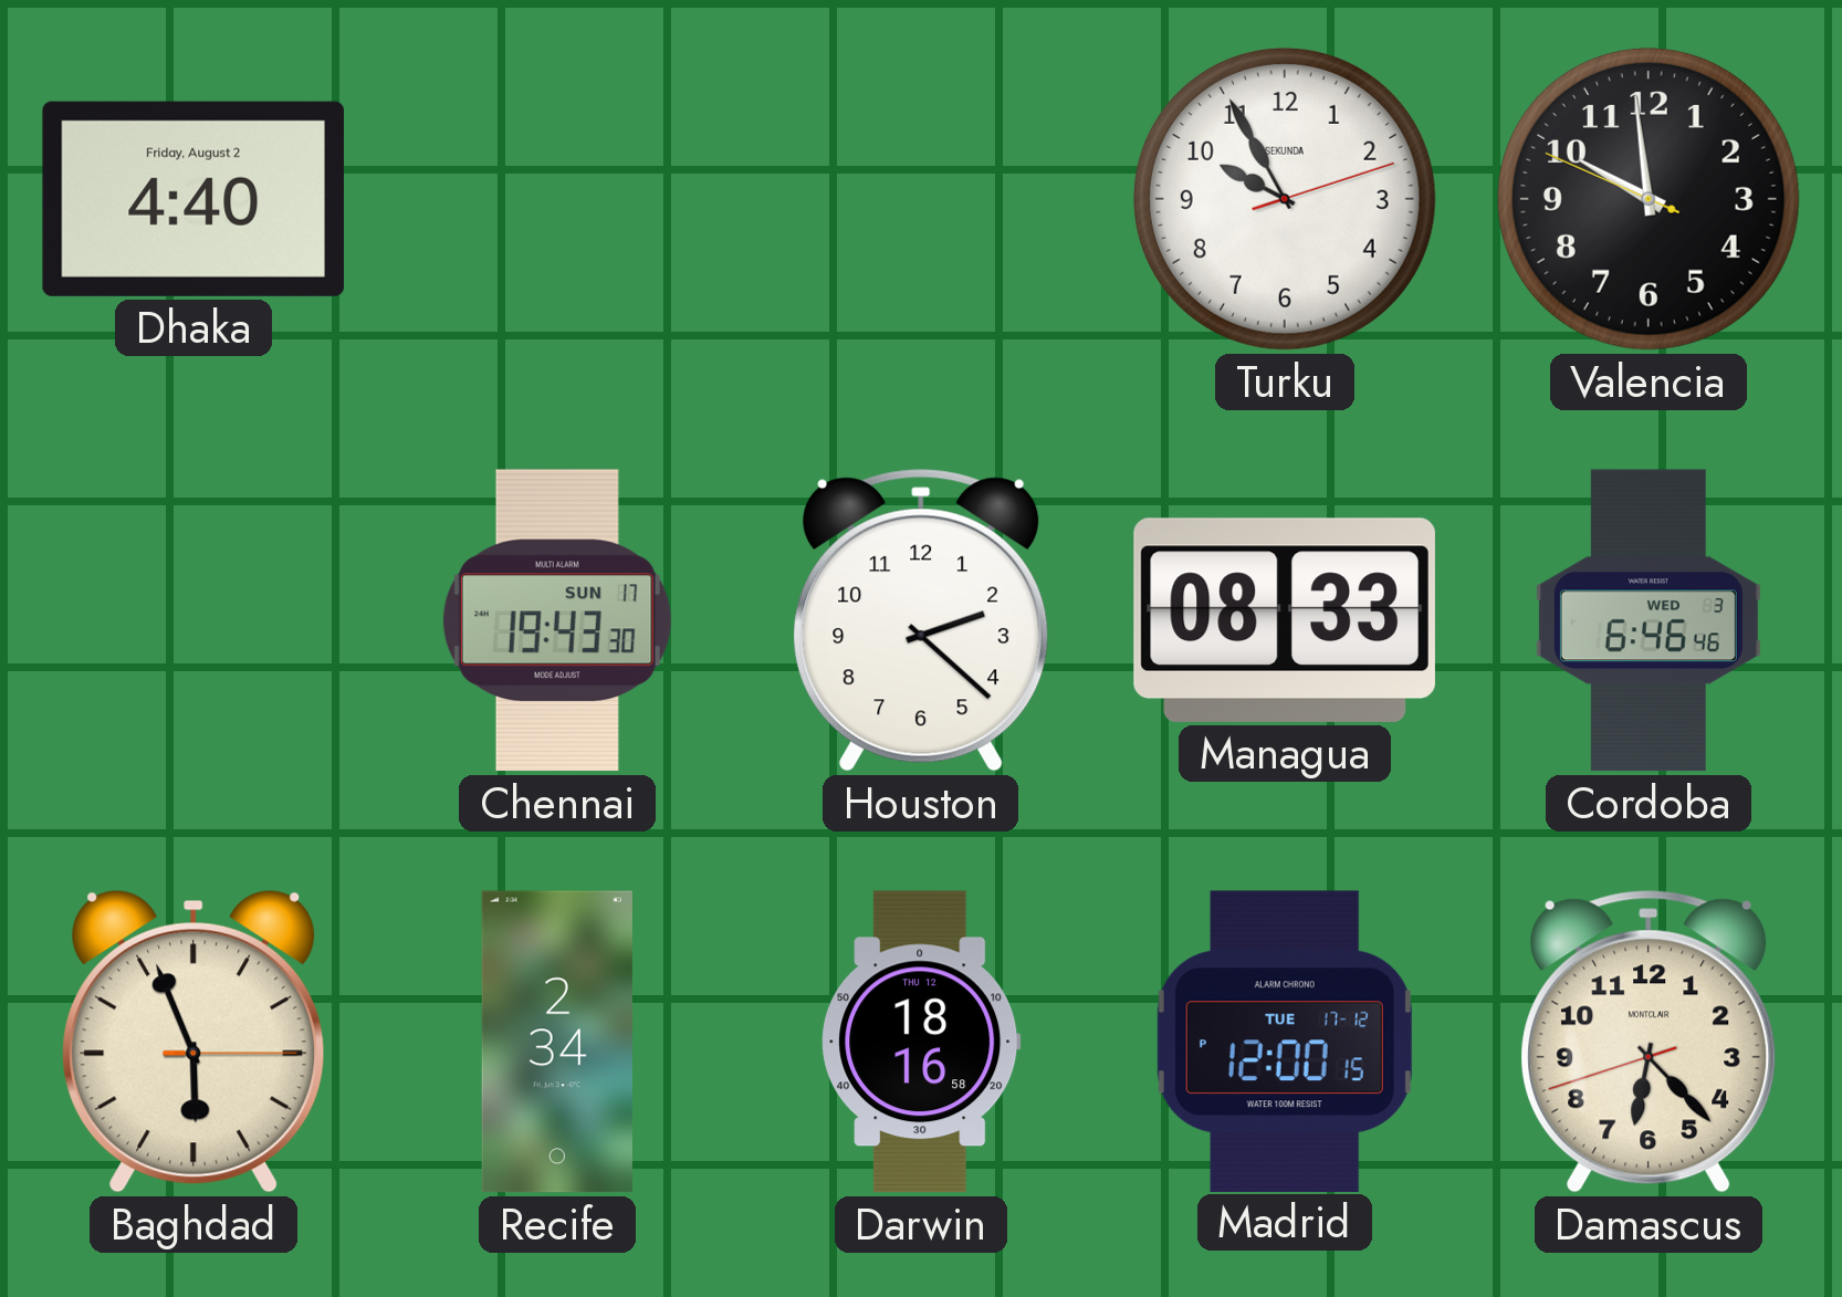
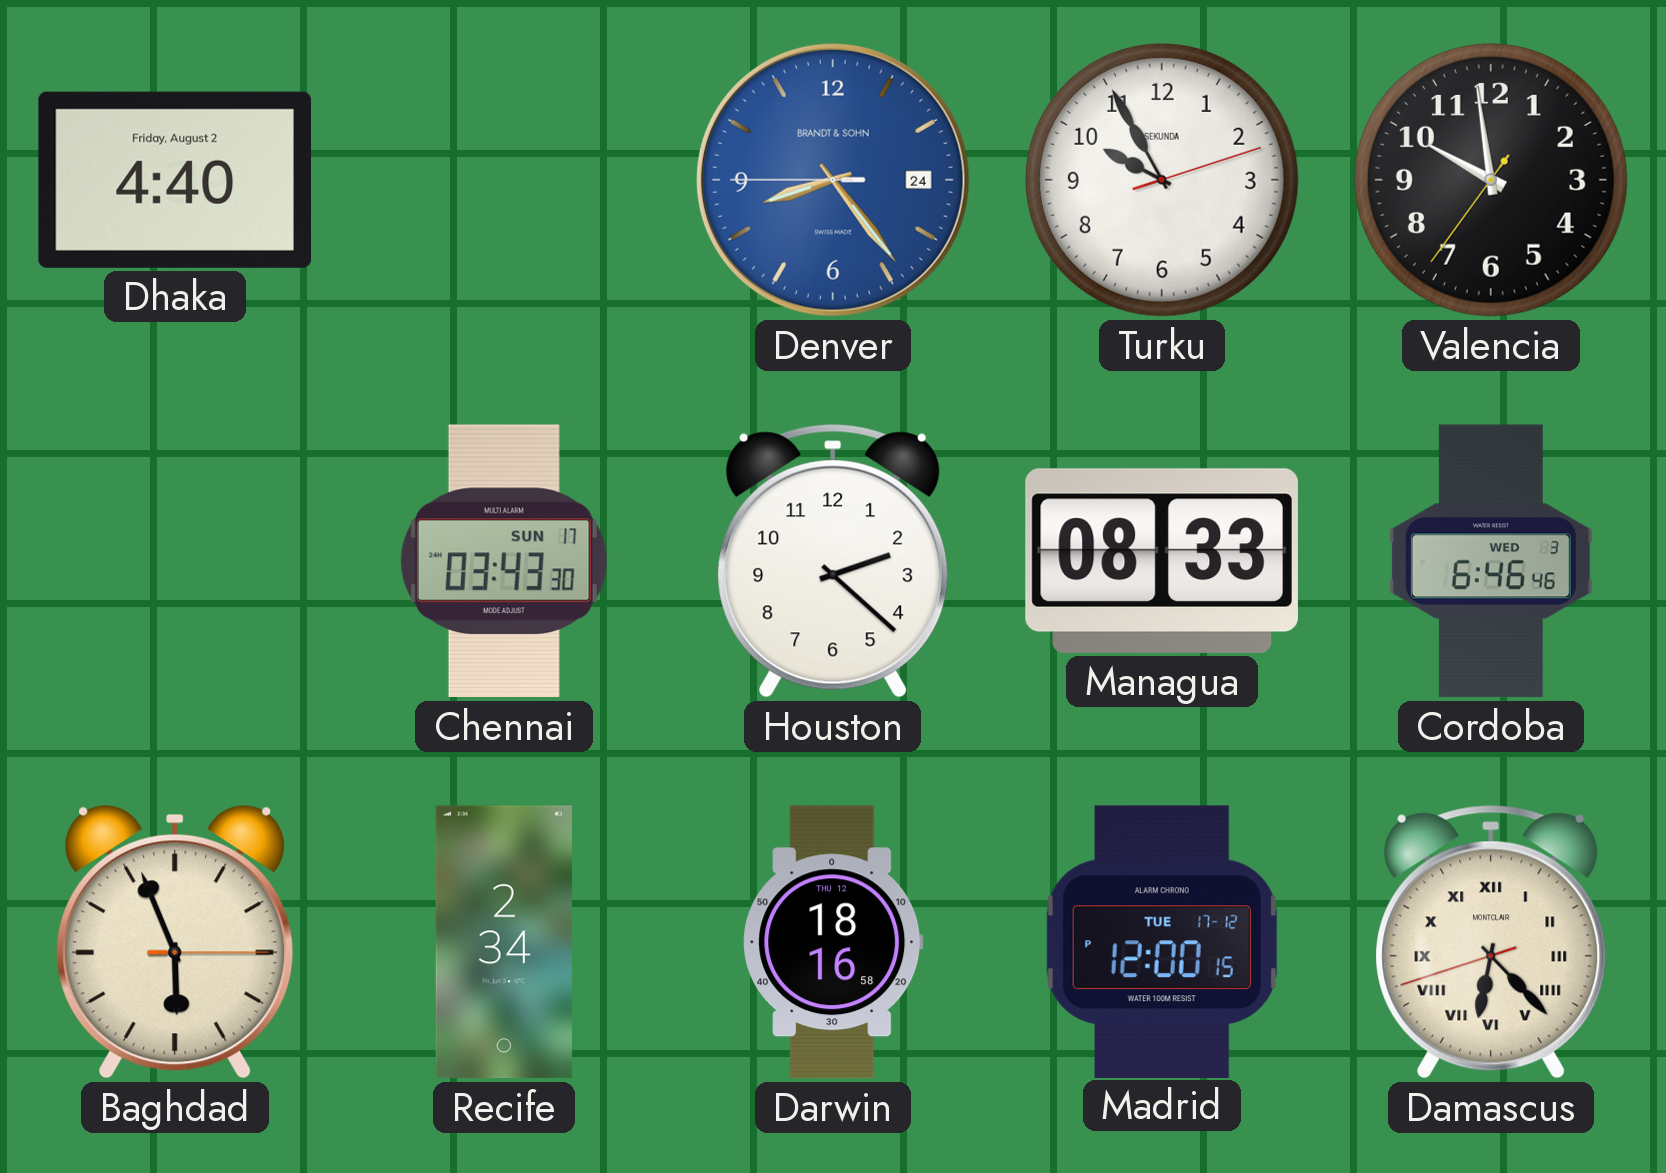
Denver: none -> 8:23 (833, 180)
Valencia: 9:58:49 -> 9:58:36 (1491, 180)
Chennai: 19:43 -> 03:43 (504, 561)
Damascus numerals: Arabic -> Roman (1491, 942)
